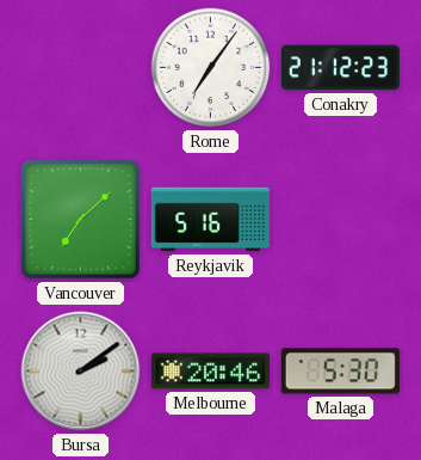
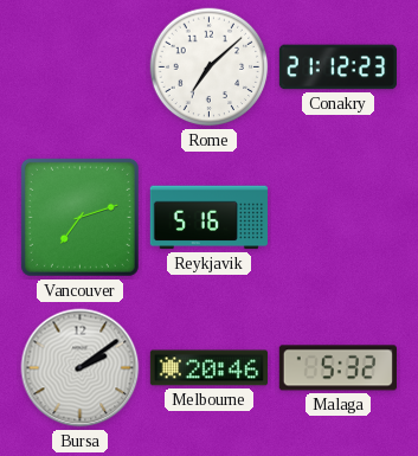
Rome: 7:06 -> 7:08 (210, 68)
Vancouver: 7:08 -> 7:12 (79, 217)
Malaga: 5:30 -> 5:32 (337, 368)
